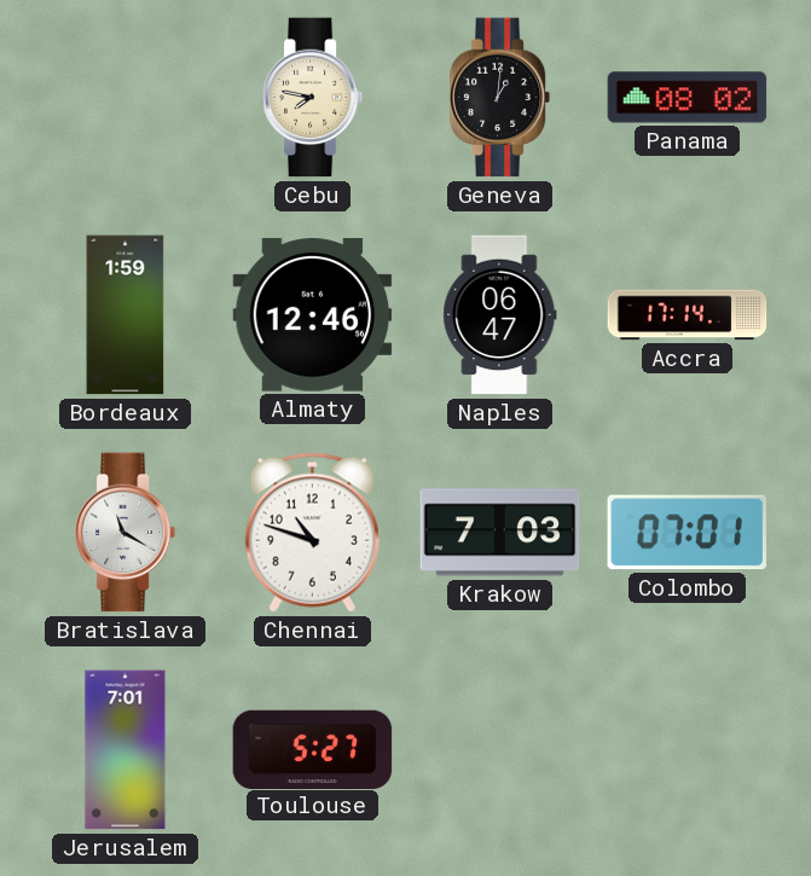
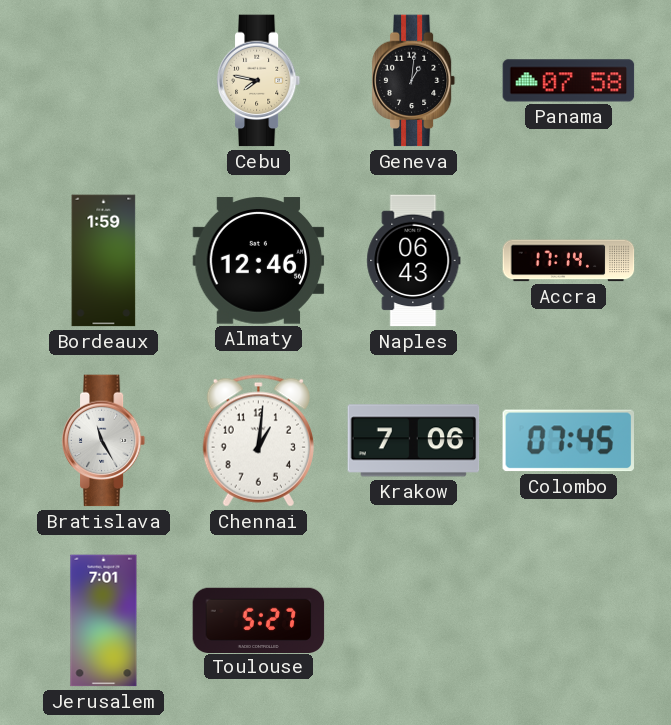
Panama: 08:02 -> 07:58 (569, 81)
Naples: 06:47 -> 06:43 (414, 261)
Bratislava: 11:20 -> 11:25 (104, 441)
Chennai: 10:48 -> 1:01 (258, 441)
Krakow: 7:03 -> 7:06 (414, 441)
Colombo: 07:01 -> 07:45 (569, 441)
